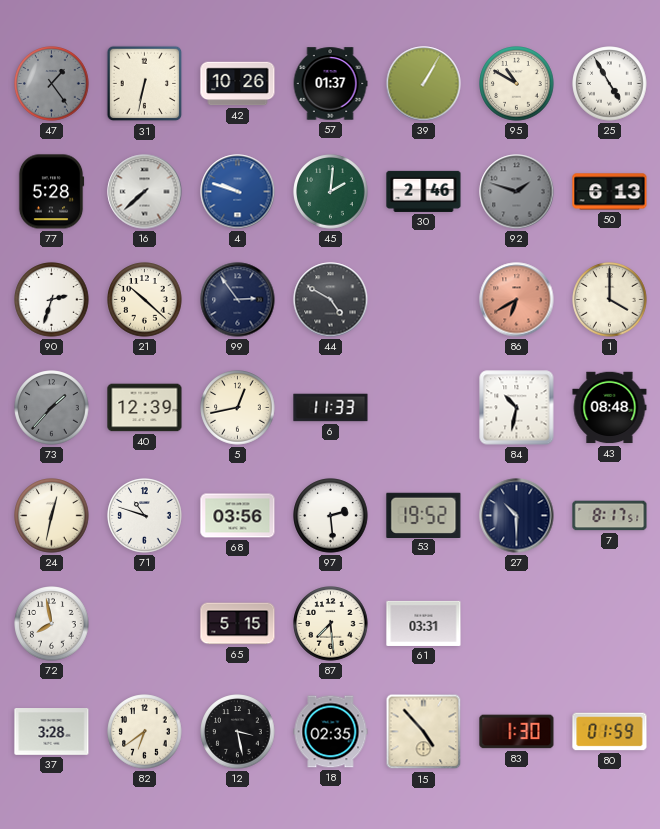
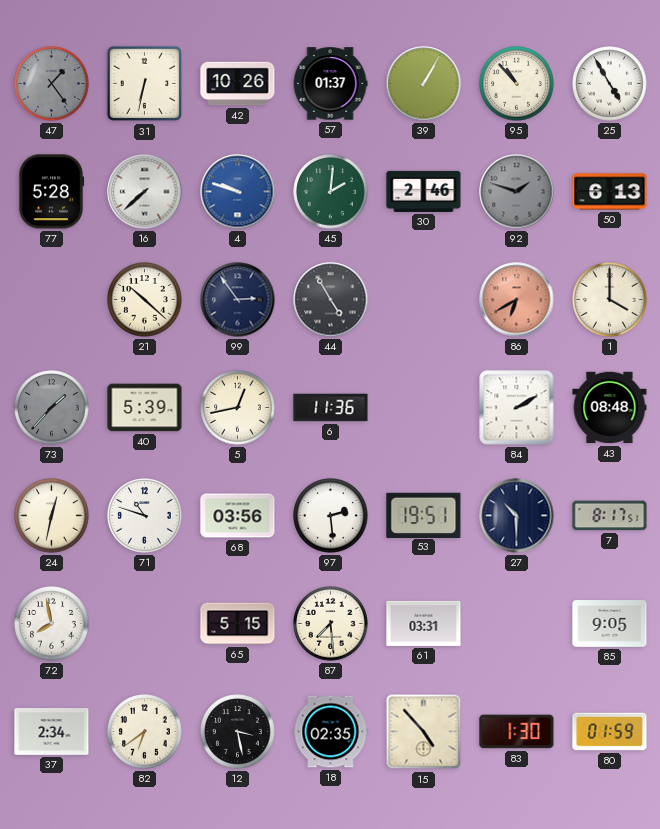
95: 10:50 -> 10:53 (517, 84)
90: 2:33 -> none (52, 300)
44: 4:50 -> 4:55 (331, 300)
40: 12:39 -> 5:39 (145, 408)
6: 11:33 -> 11:36 (331, 408)
84: 10:32 -> 2:10 (517, 408)
53: 19:52 -> 19:51 (424, 515)
85: none -> 9:05 (610, 624)
37: 3:28 -> 2:34 (52, 732)
